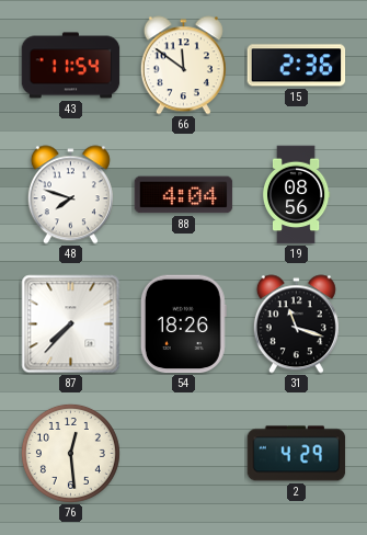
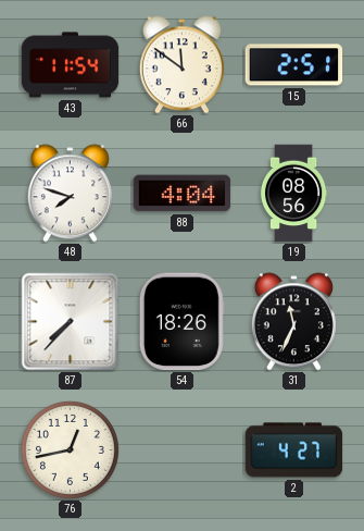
15: 2:36 -> 2:51 (294, 65)
31: 11:18 -> 11:34 (293, 322)
76: 12:29 -> 12:43 (70, 449)
2: 4:29 -> 4:27 (294, 450)
